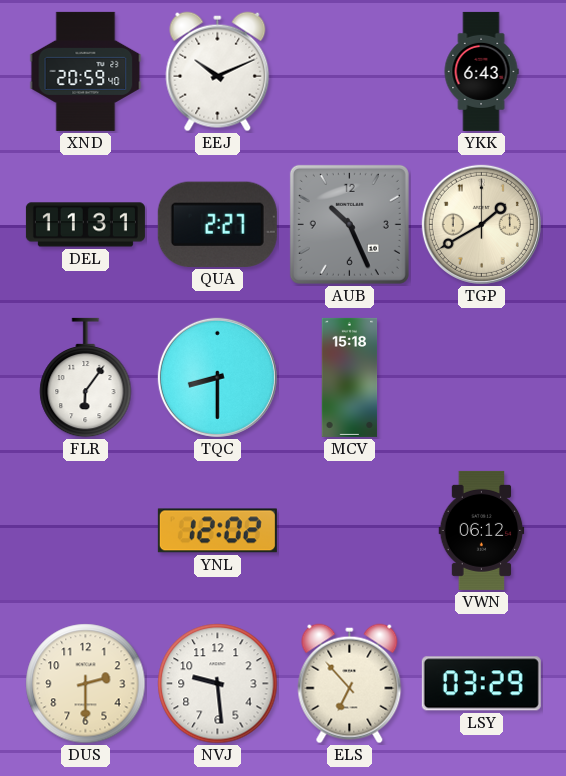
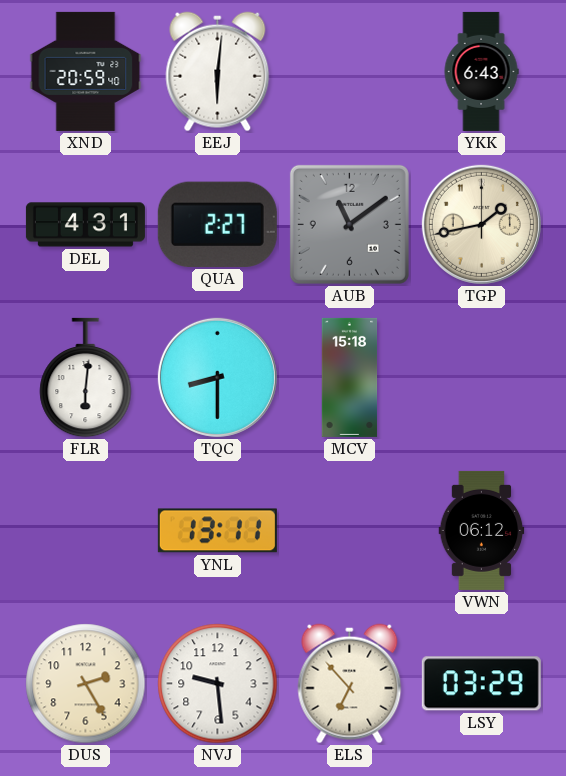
EEJ: 10:11 -> 6:01 (218, 72)
DEL: 11:31 -> 4:31 (85, 225)
AUB: 10:26 -> 11:09 (349, 224)
TGP: 1:40 -> 1:43 (481, 224)
FLR: 6:06 -> 6:01 (86, 378)
YNL: 12:02 -> 13:11 (217, 531)
DUS: 2:30 -> 2:25 (86, 684)
